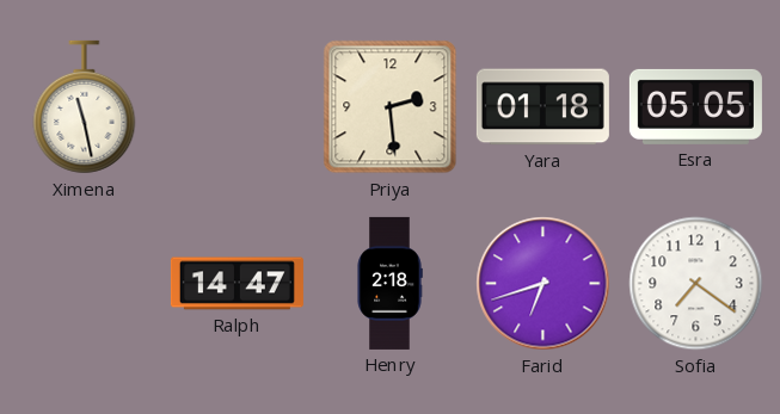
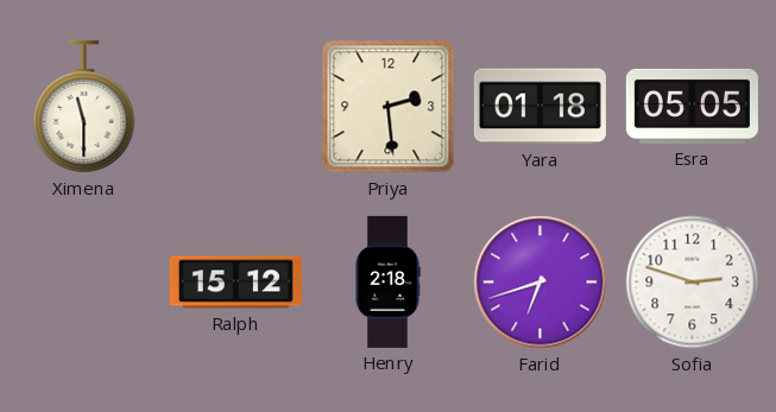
Ximena: 11:28 -> 11:30 (84, 107)
Ralph: 14:47 -> 15:12 (235, 283)
Sofia: 7:21 -> 2:48 (693, 283)
